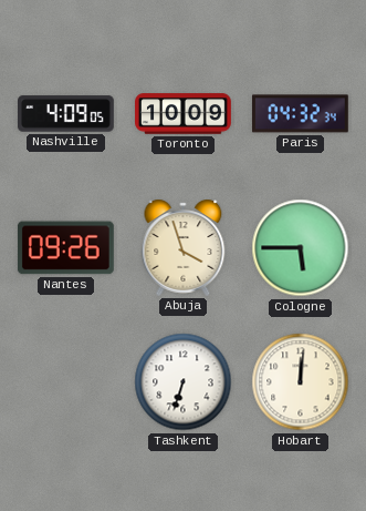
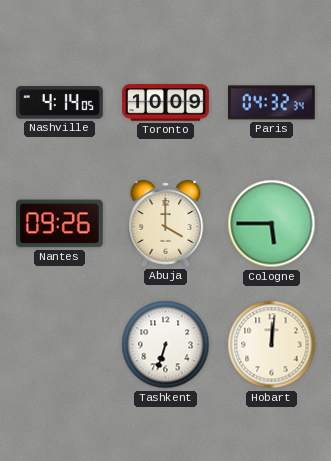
Nashville: 4:09 -> 4:14 (60, 103)
Abuja: 3:57 -> 4:00 (166, 223)
